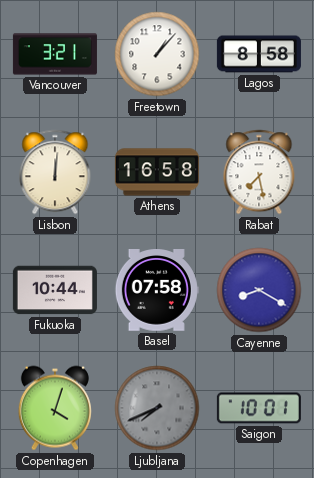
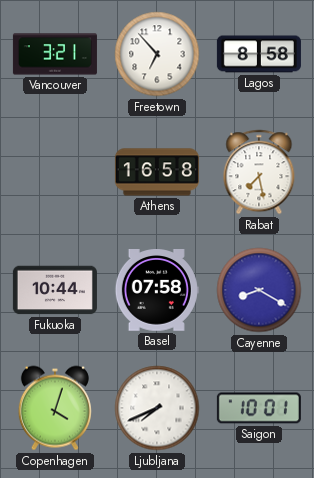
Freetown: 1:07 -> 6:53 (157, 54)
Lisbon: 12:01 -> none (55, 172)
Ljubljana dial: grey -> white (157, 408)
